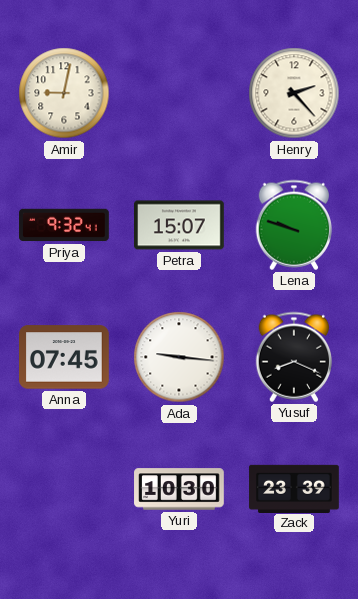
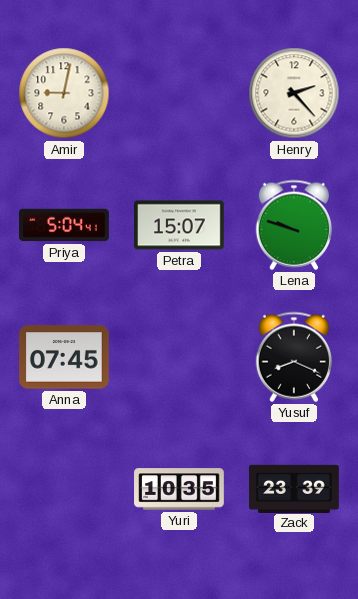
Priya: 9:32 -> 5:04 (65, 225)
Ada: 9:16 -> none (179, 357)
Yuri: 10:30 -> 10:35 (179, 489)
